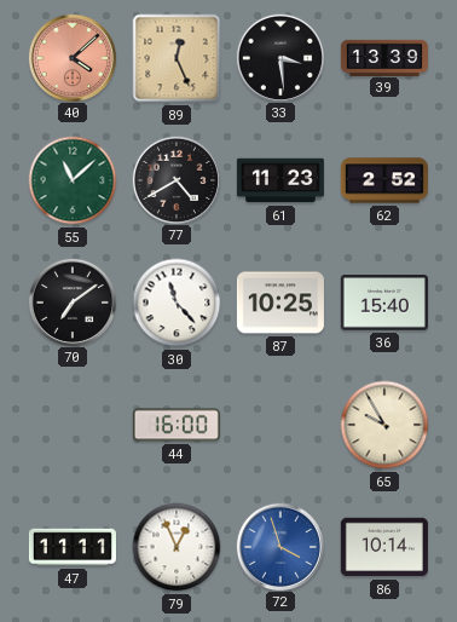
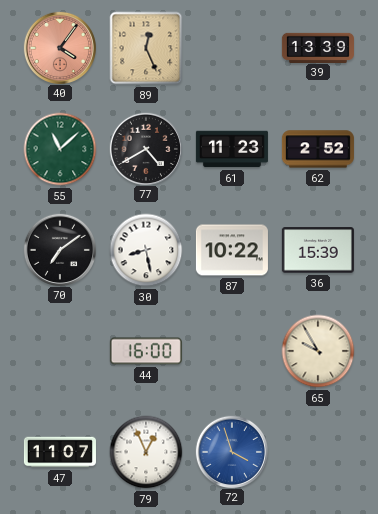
40: 4:08 -> 4:06 (59, 47)
33: 3:29 -> none (279, 57)
30: 11:23 -> 8:28 (146, 250)
87: 10:25 -> 10:22 (232, 250)
36: 15:40 -> 15:39 (318, 250)
47: 11:11 -> 11:07 (60, 452)
86: 10:14 -> none (384, 547)
